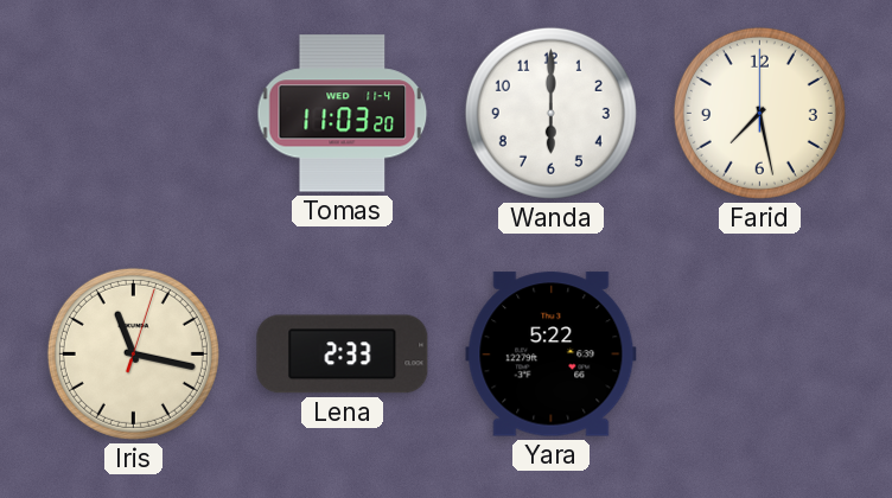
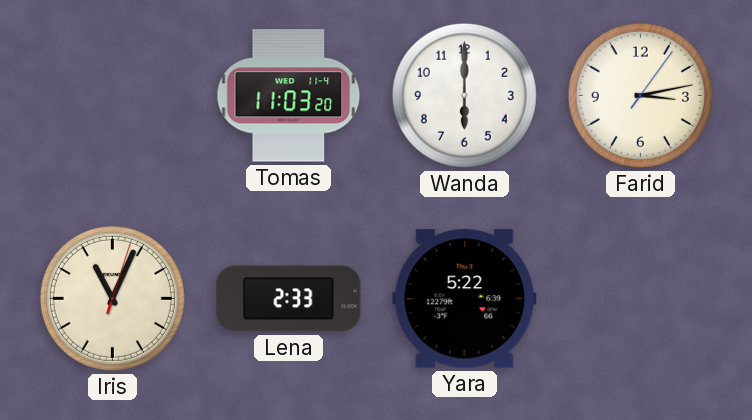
Farid: 7:28 -> 3:13 (640, 95)
Iris: 11:17 -> 11:04 (112, 298)
